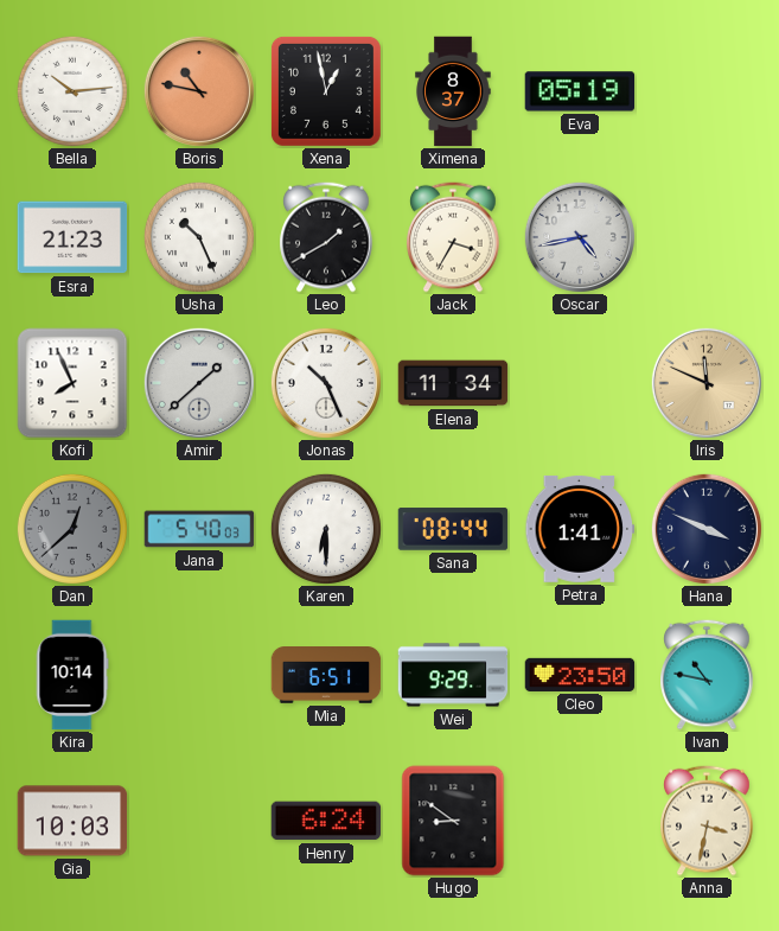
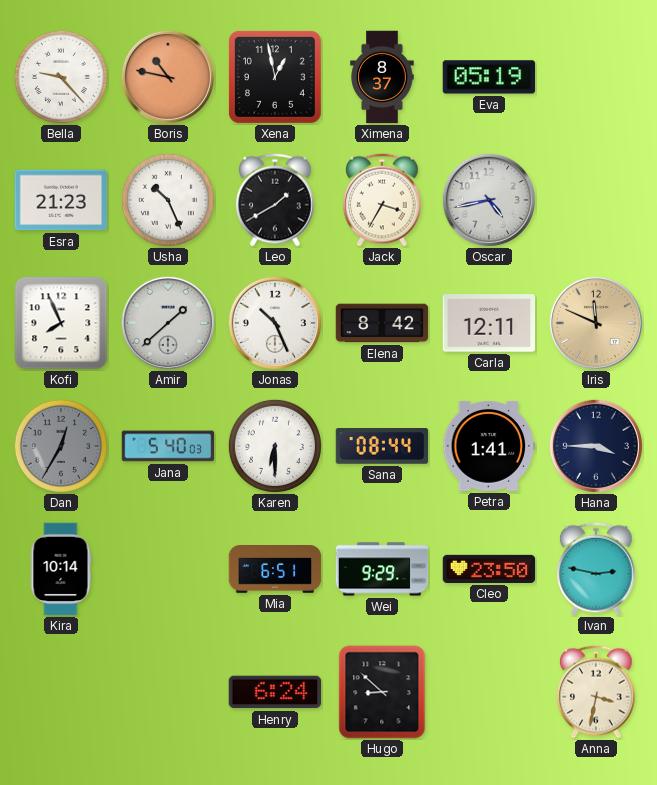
Bella: 10:14 -> 9:23 (61, 77)
Elena: 11:34 -> 8:42 (382, 323)
Carla: none -> 12:11 (489, 323)
Dan: 12:38 -> 12:35 (61, 446)
Hana: 3:49 -> 3:45 (596, 446)
Ivan: 10:47 -> 2:47 (596, 569)
Gia: 10:03 -> none (72, 821)
Hugo: 8:51 -> 8:52 (382, 692)
